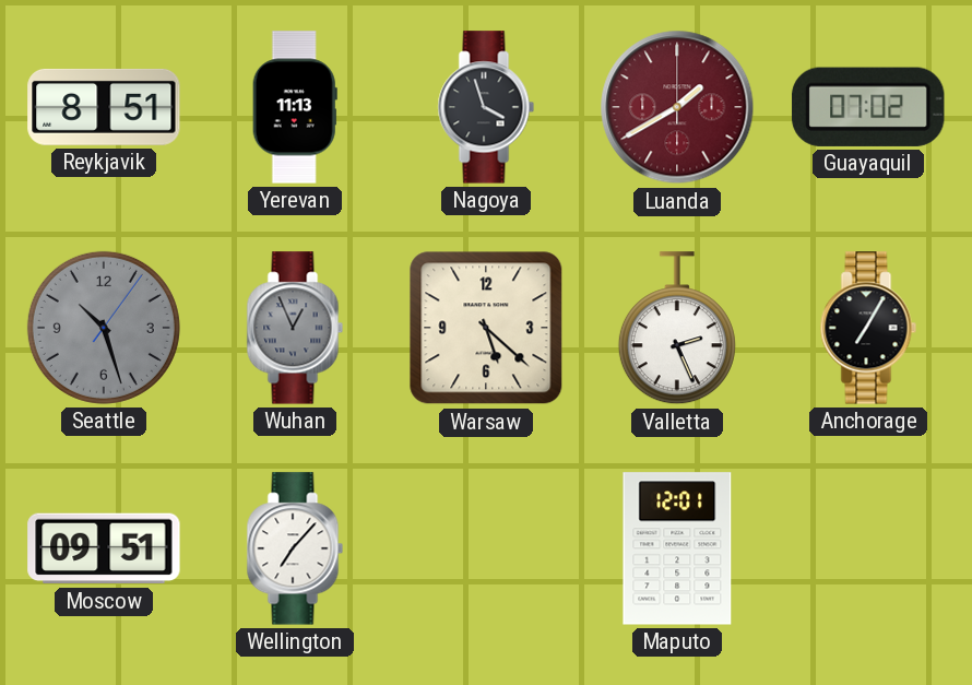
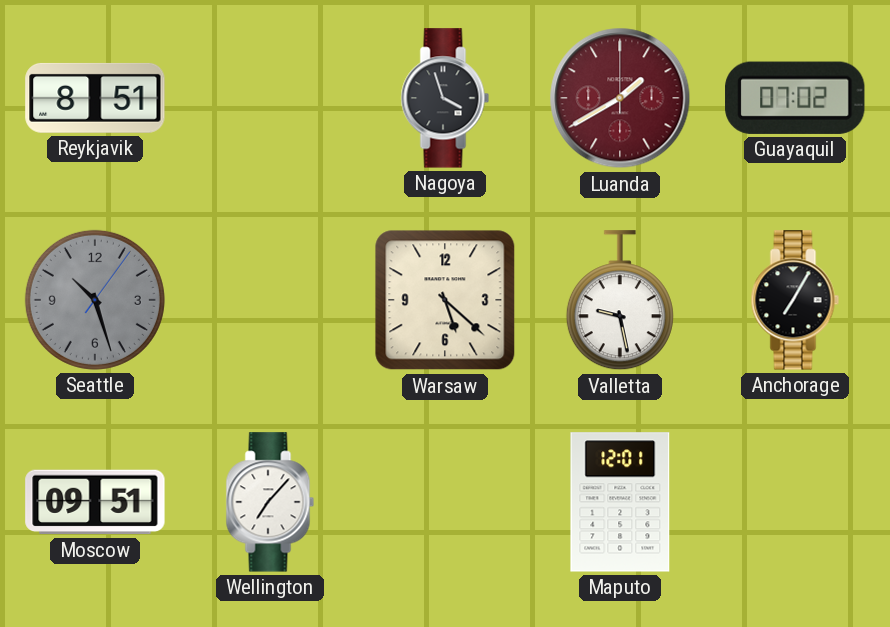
Yerevan: 11:13 -> none (295, 107)
Wuhan: 12:56 -> none (295, 328)
Valletta: 2:26 -> 9:28 (620, 301)
